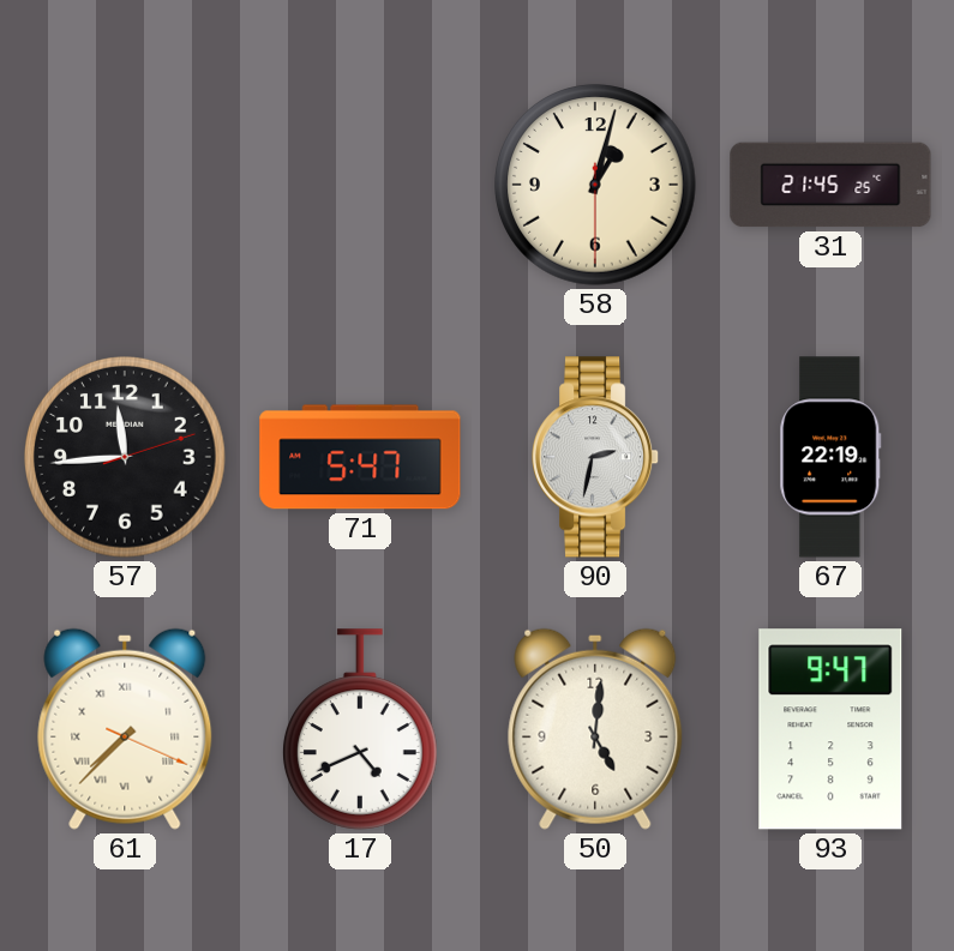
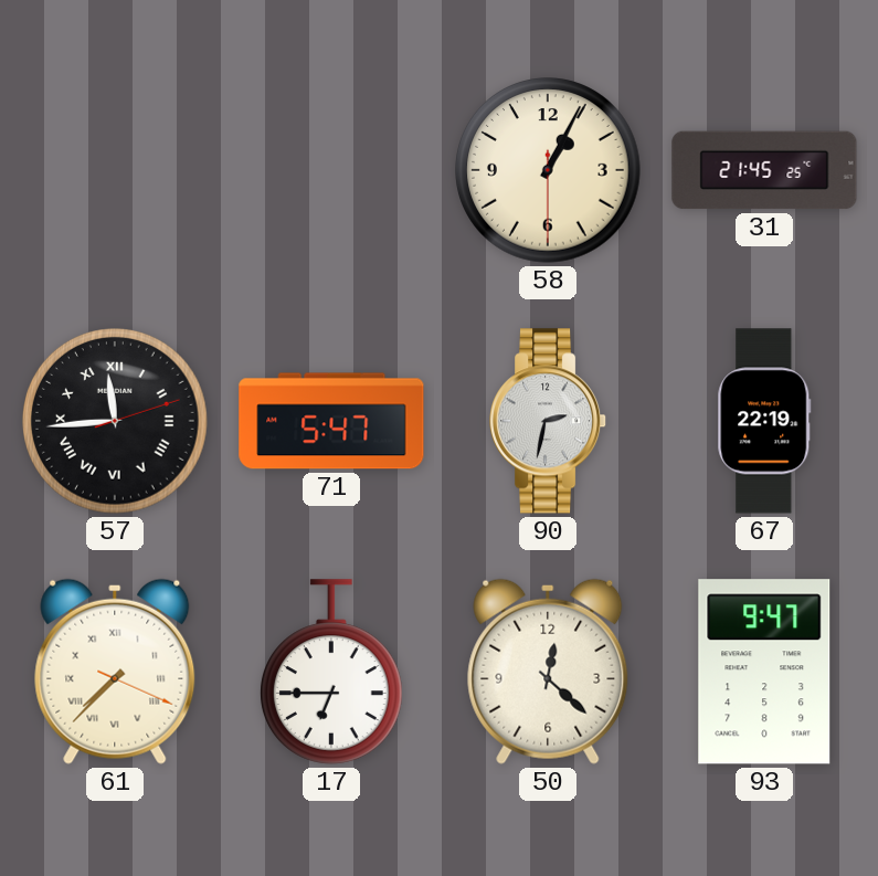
58: 1:02 -> 1:04 (548, 170)
57 numerals: Arabic -> Roman (115, 421)
17: 4:41 -> 6:45 (331, 672)
50: 5:01 -> 12:22 (548, 672)
